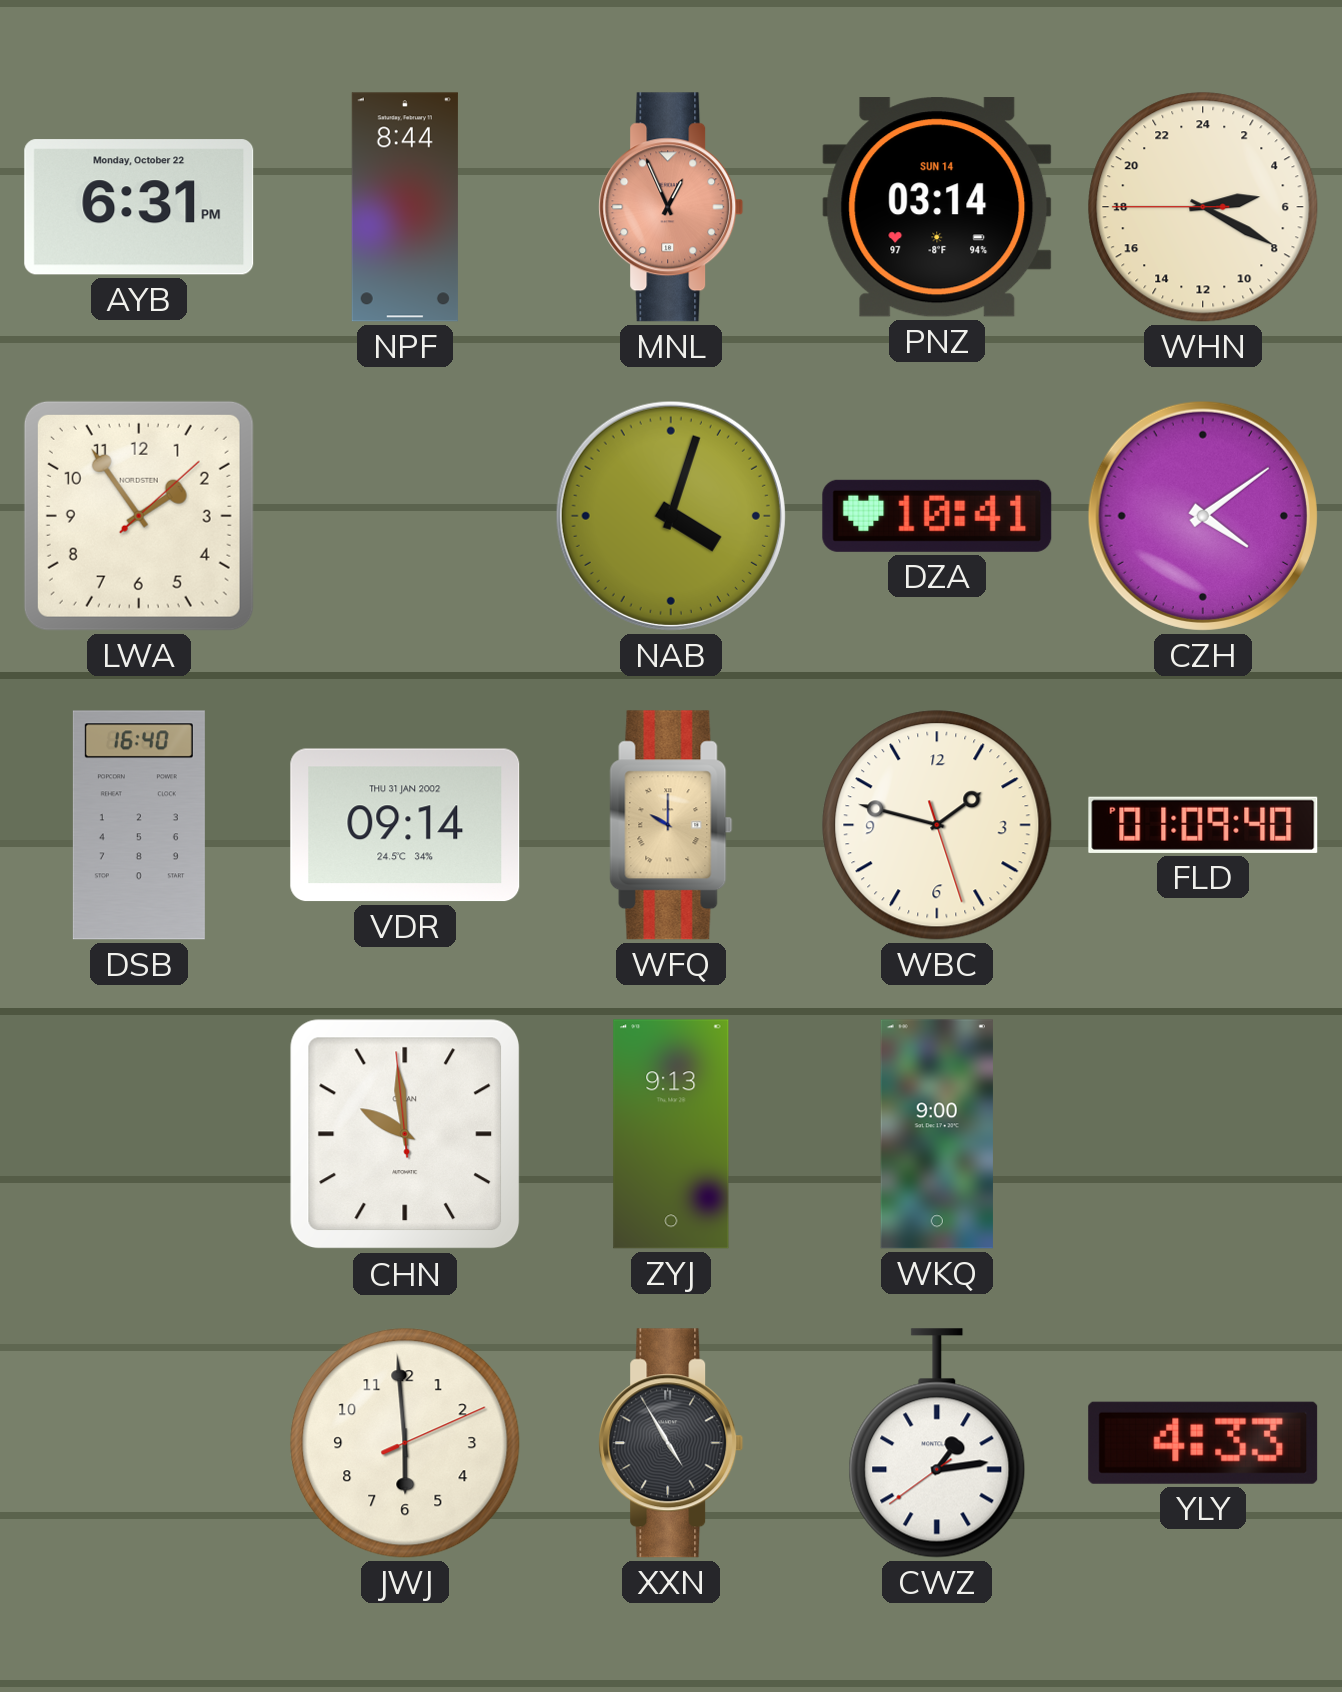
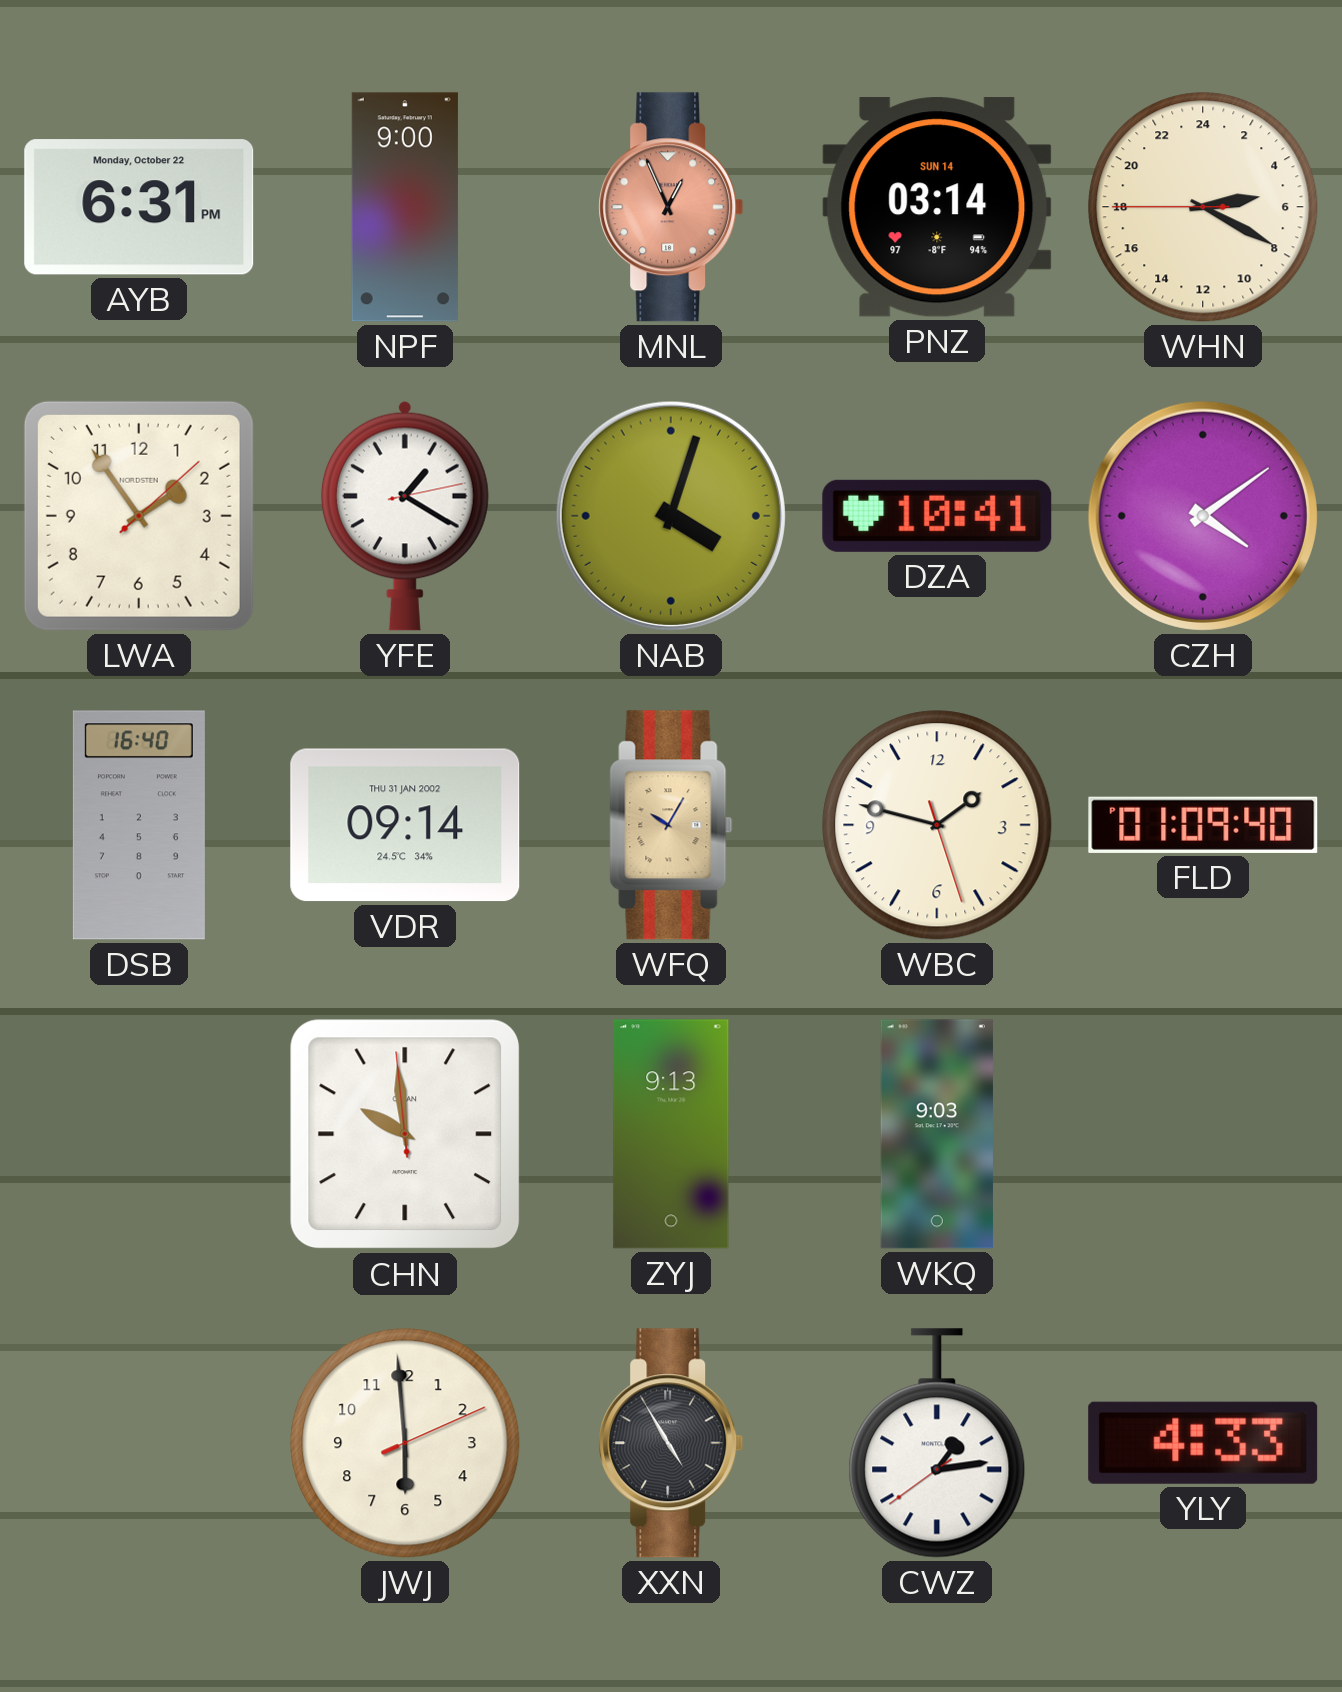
NPF: 8:44 -> 9:00 (405, 207)
YFE: none -> 1:20 (405, 516)
WFQ: 10:00 -> 10:05 (671, 825)
WKQ: 9:00 -> 9:03 (937, 1134)
